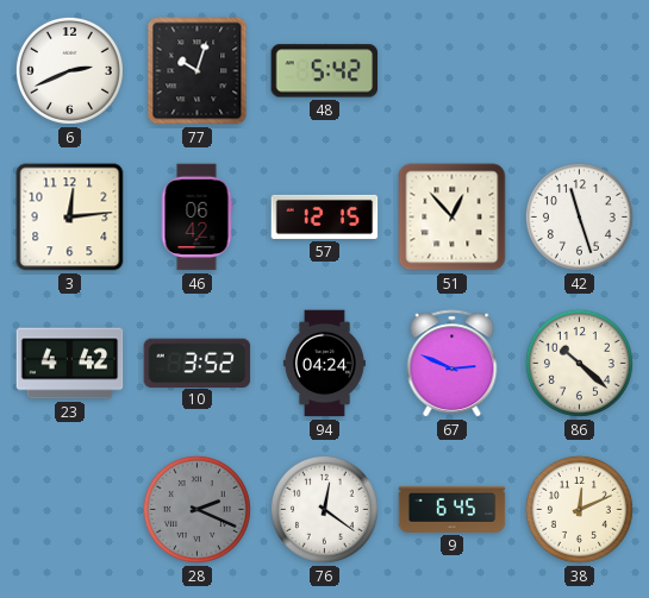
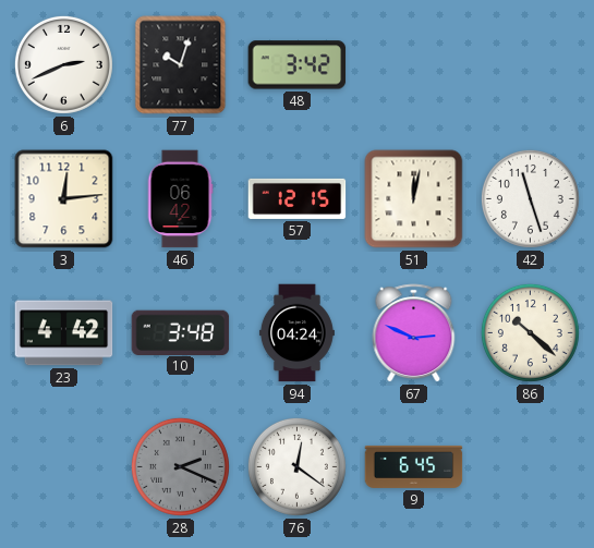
48: 5:42 -> 3:42 (298, 65)
51: 12:53 -> 12:02 (414, 199)
10: 3:52 -> 3:48 (181, 332)
38: 12:11 -> none (579, 509)
